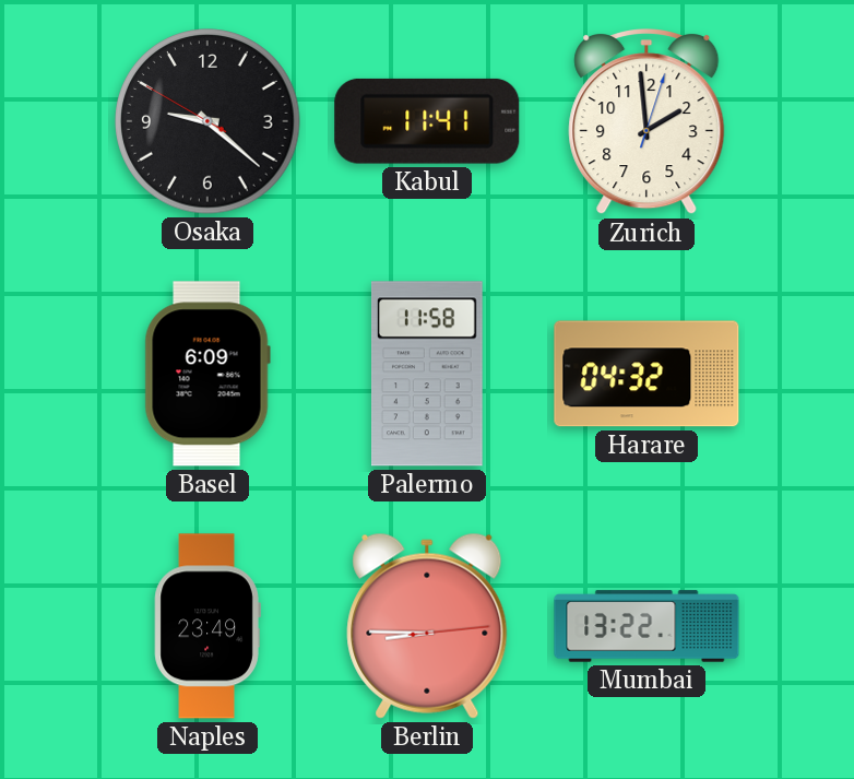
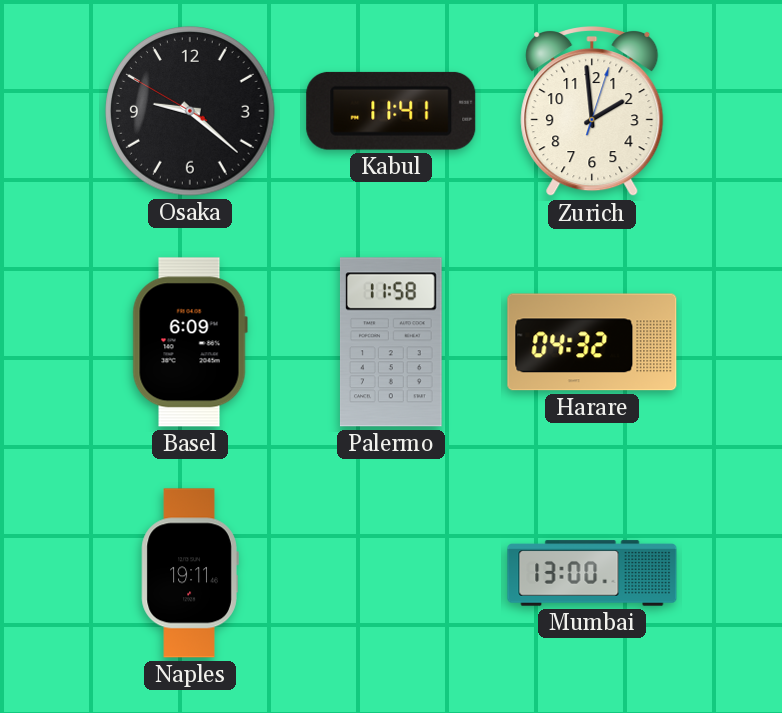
Naples: 23:49 -> 19:11 (190, 573)
Berlin: 8:45 -> none (427, 626)
Mumbai: 13:22 -> 13:00 (592, 573)
